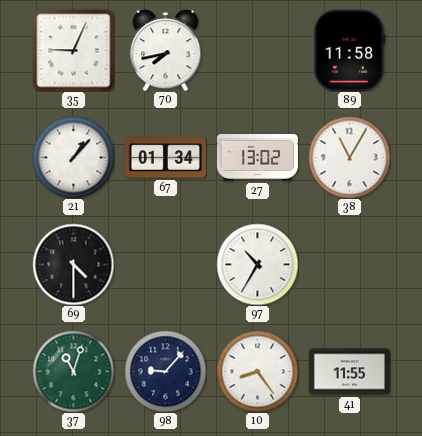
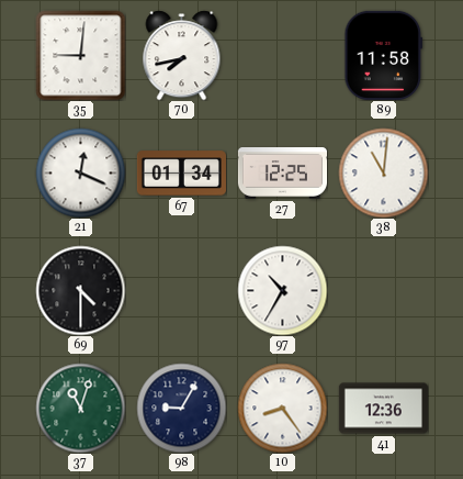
35: 9:04 -> 9:01 (80, 55)
21: 1:07 -> 12:19 (80, 172)
27: 13:02 -> 12:25 (282, 174)
38: 11:05 -> 11:01 (383, 172)
98: 9:07 -> 9:05 (181, 408)
41: 11:55 -> 12:36 (383, 409)
